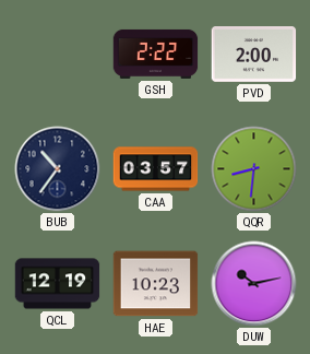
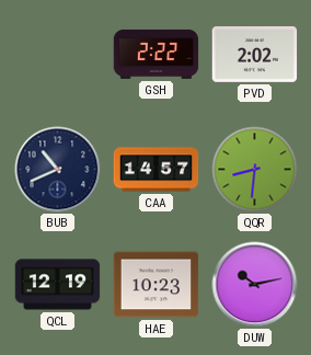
PVD: 2:00 -> 2:02 (255, 55)
BUB: 10:36 -> 10:41 (58, 170)
CAA: 03:57 -> 14:57 (157, 170)
